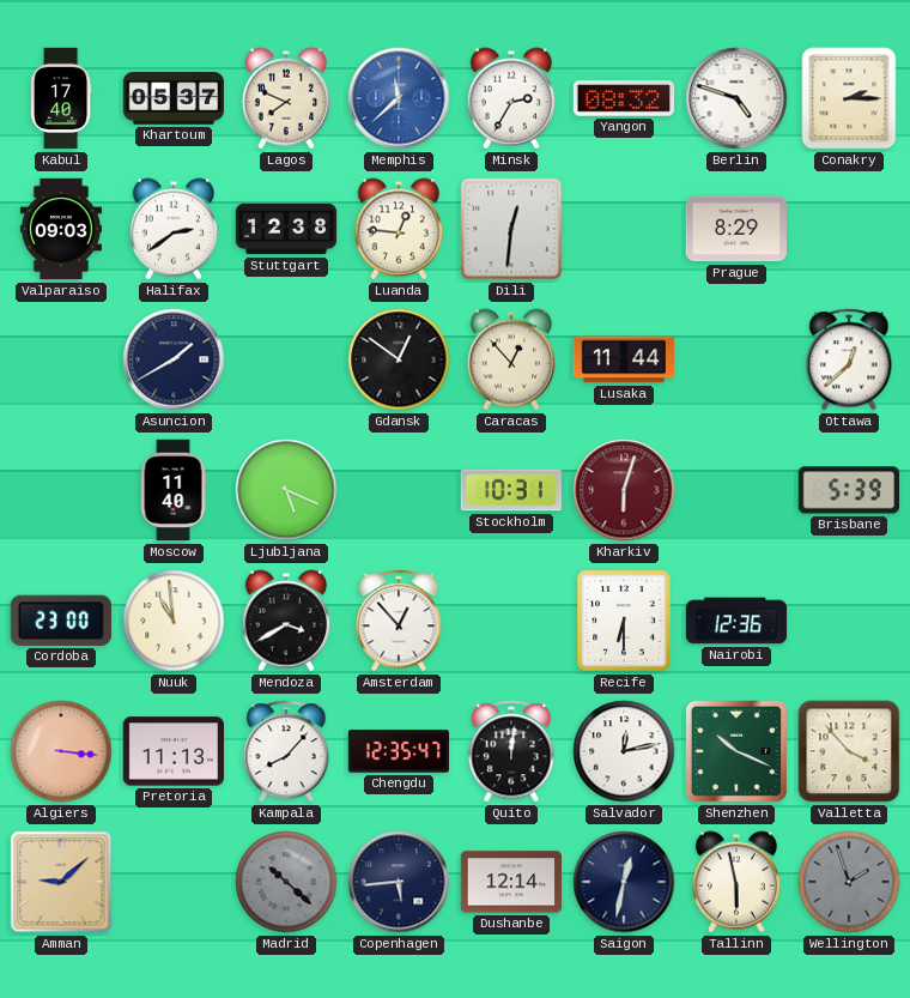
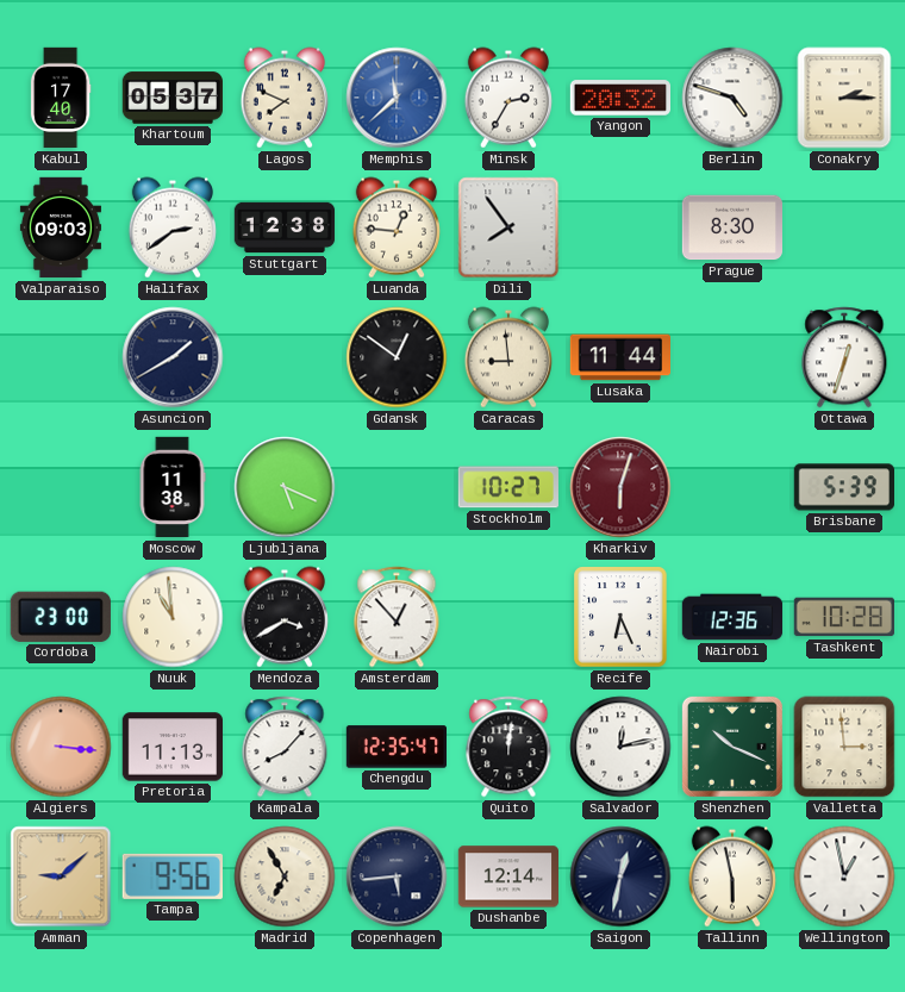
Yangon: 08:32 -> 20:32 (619, 98)
Dili: 12:31 -> 7:54 (508, 227)
Prague: 8:29 -> 8:30 (731, 227)
Caracas: 12:53 -> 8:59 (508, 357)
Ottawa: 12:38 -> 12:33 (844, 357)
Moscow: 11:40 -> 11:38 (173, 487)
Stockholm: 10:31 -> 10:27 (508, 487)
Recife: 6:30 -> 6:26 (620, 617)
Tashkent: none -> 10:28 (844, 617)
Valletta: 3:53 -> 2:59 (844, 747)
Tampa: none -> 9:56 (173, 876)
Madrid: 10:22 -> 6:55 (285, 876)
Madrid dial: grey -> cream (285, 876)
Wellington: 1:57 -> 12:58 (844, 876)
Wellington dial: grey -> white (844, 876)
